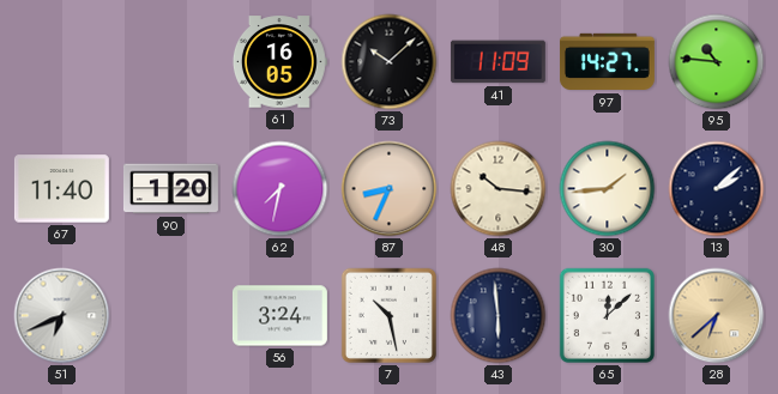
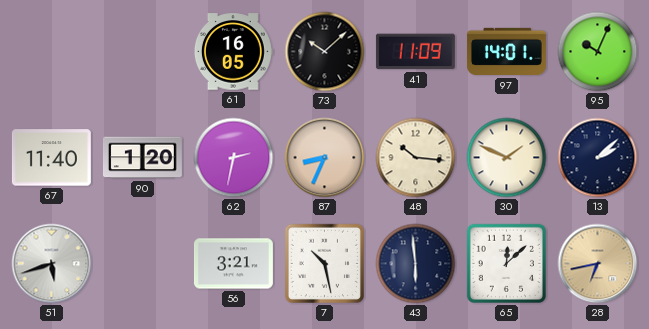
97: 14:27 -> 14:01 (506, 52)
95: 10:46 -> 10:04 (598, 52)
62: 7:32 -> 2:32 (234, 158)
30: 1:44 -> 1:49 (507, 158)
51: 6:41 -> 5:42 (52, 264)
56: 3:24 -> 3:21 (233, 264)
28: 6:38 -> 6:43 (598, 264)
